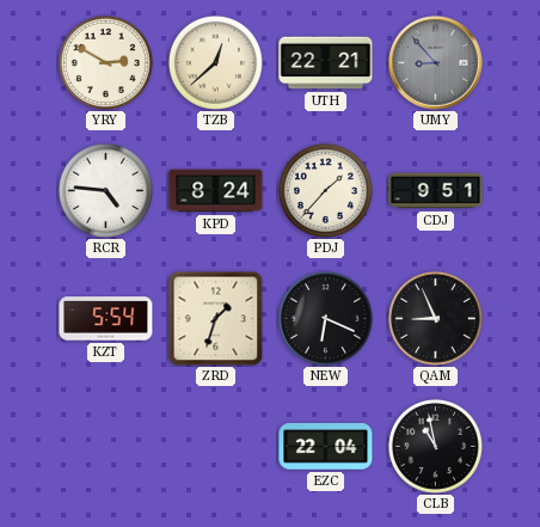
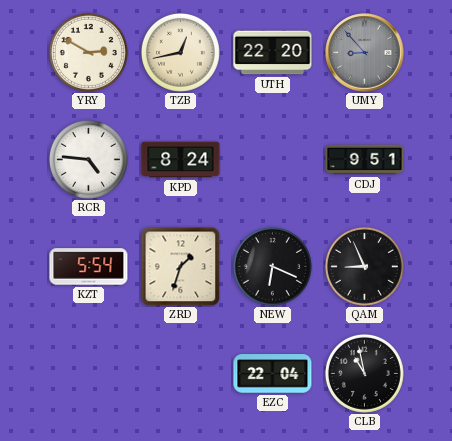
TZB: 12:38 -> 12:43 (180, 52)
UTH: 22:21 -> 22:20 (273, 53)
PDJ: 1:37 -> none (325, 190)
